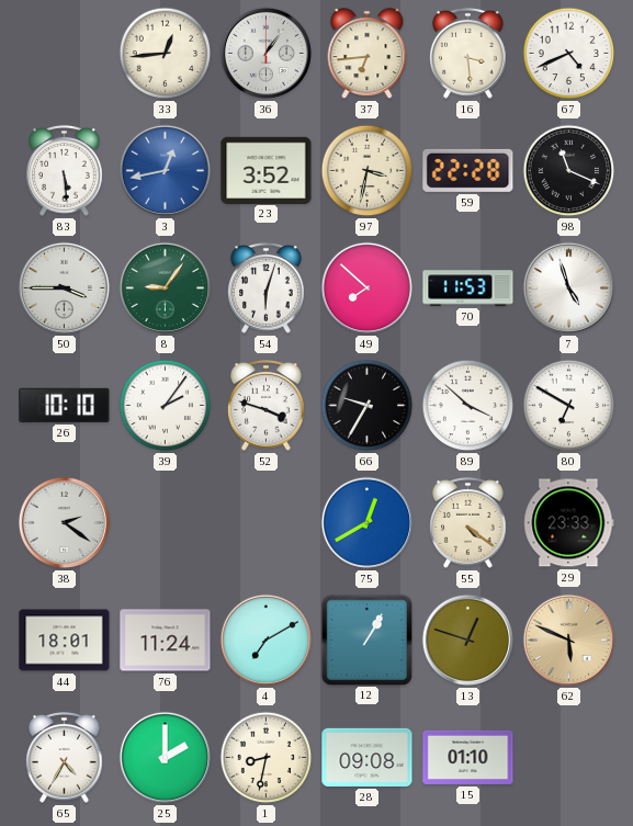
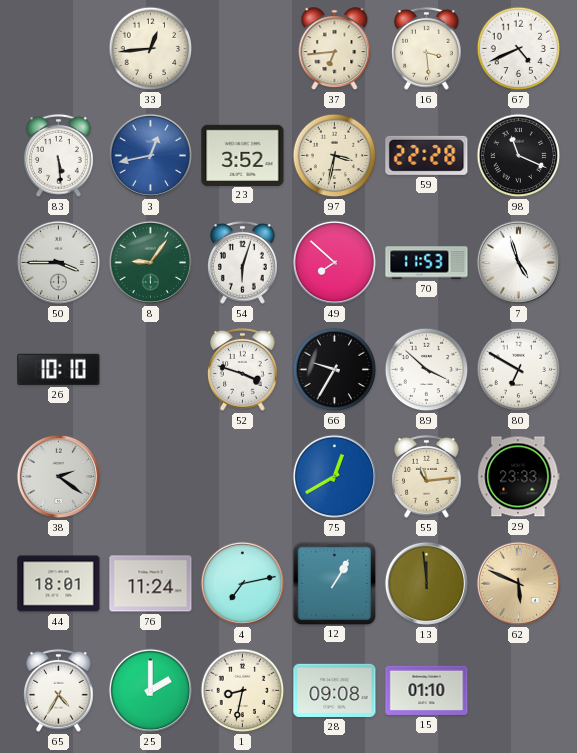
36: 1:06 -> none (265, 53)
39: 2:06 -> none (166, 406)
55: 4:21 -> 11:14 (427, 476)
4: 7:10 -> 7:13 (242, 583)
13: 12:48 -> 11:59 (426, 583)
